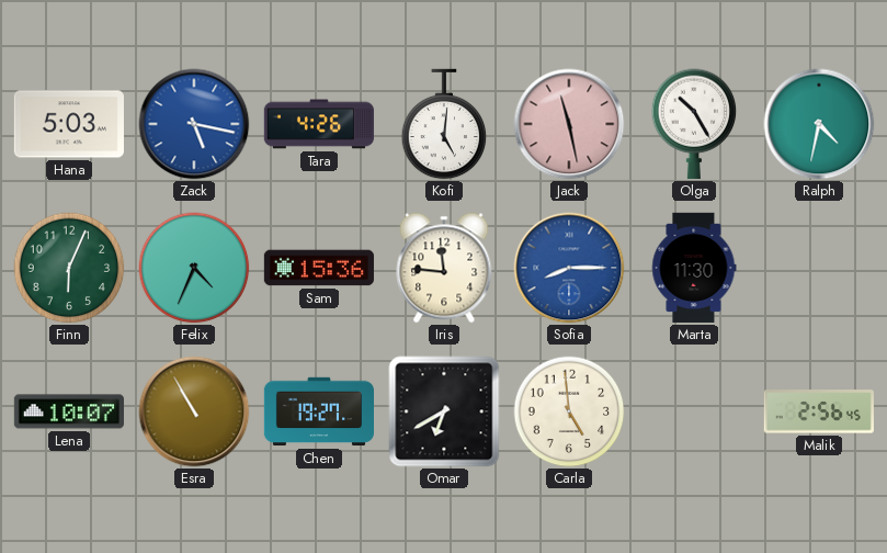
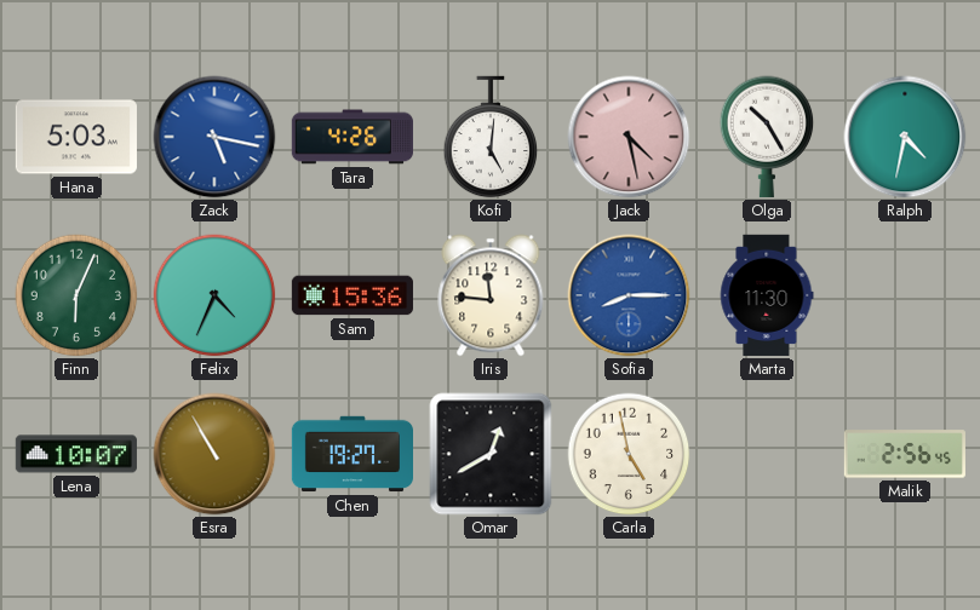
Jack: 11:28 -> 4:28 (629, 137)
Omar: 6:40 -> 12:40 (491, 454)
Carla: 4:59 -> 4:58 (629, 454)
